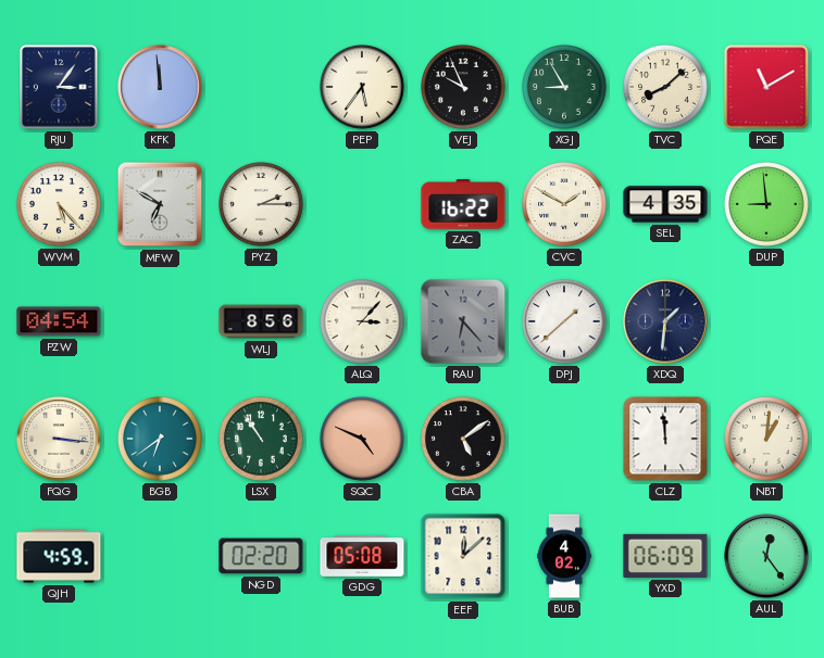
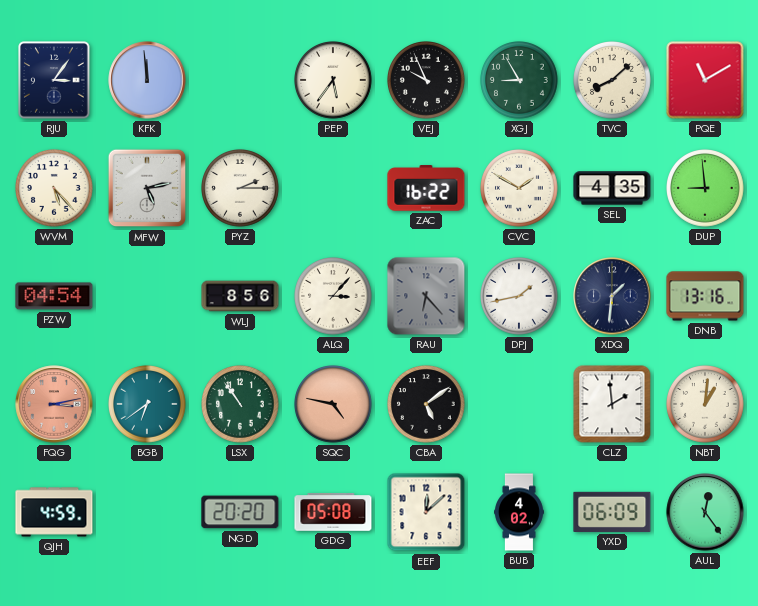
MFW: 6:50 -> 5:13 (147, 188)
DPJ: 1:38 -> 1:43 (520, 297)
DNB: none -> 13:16 (705, 296)
FQG: 3:16 -> 3:13 (54, 404)
FQG dial: cream -> salmon (54, 404)
SQC: 4:49 -> 4:47 (334, 405)
CLZ: 11:59 -> 1:59 (612, 404)
NGD: 02:20 -> 20:20 (240, 512)
